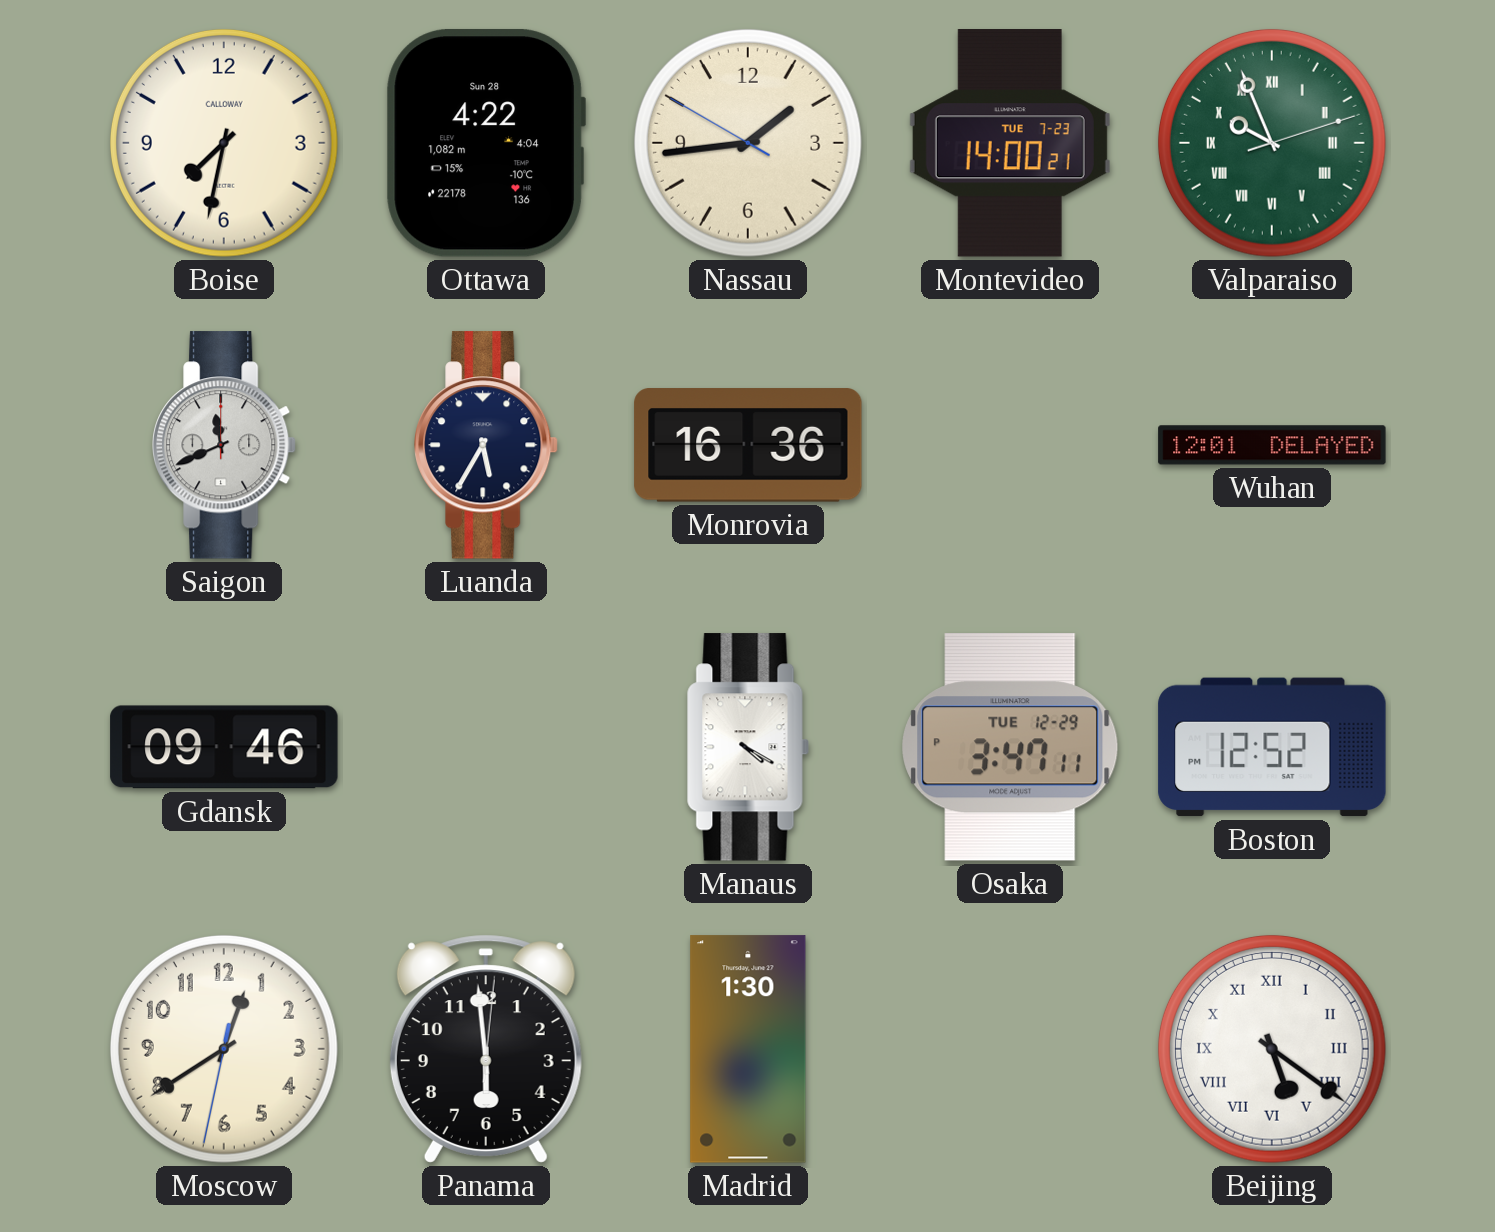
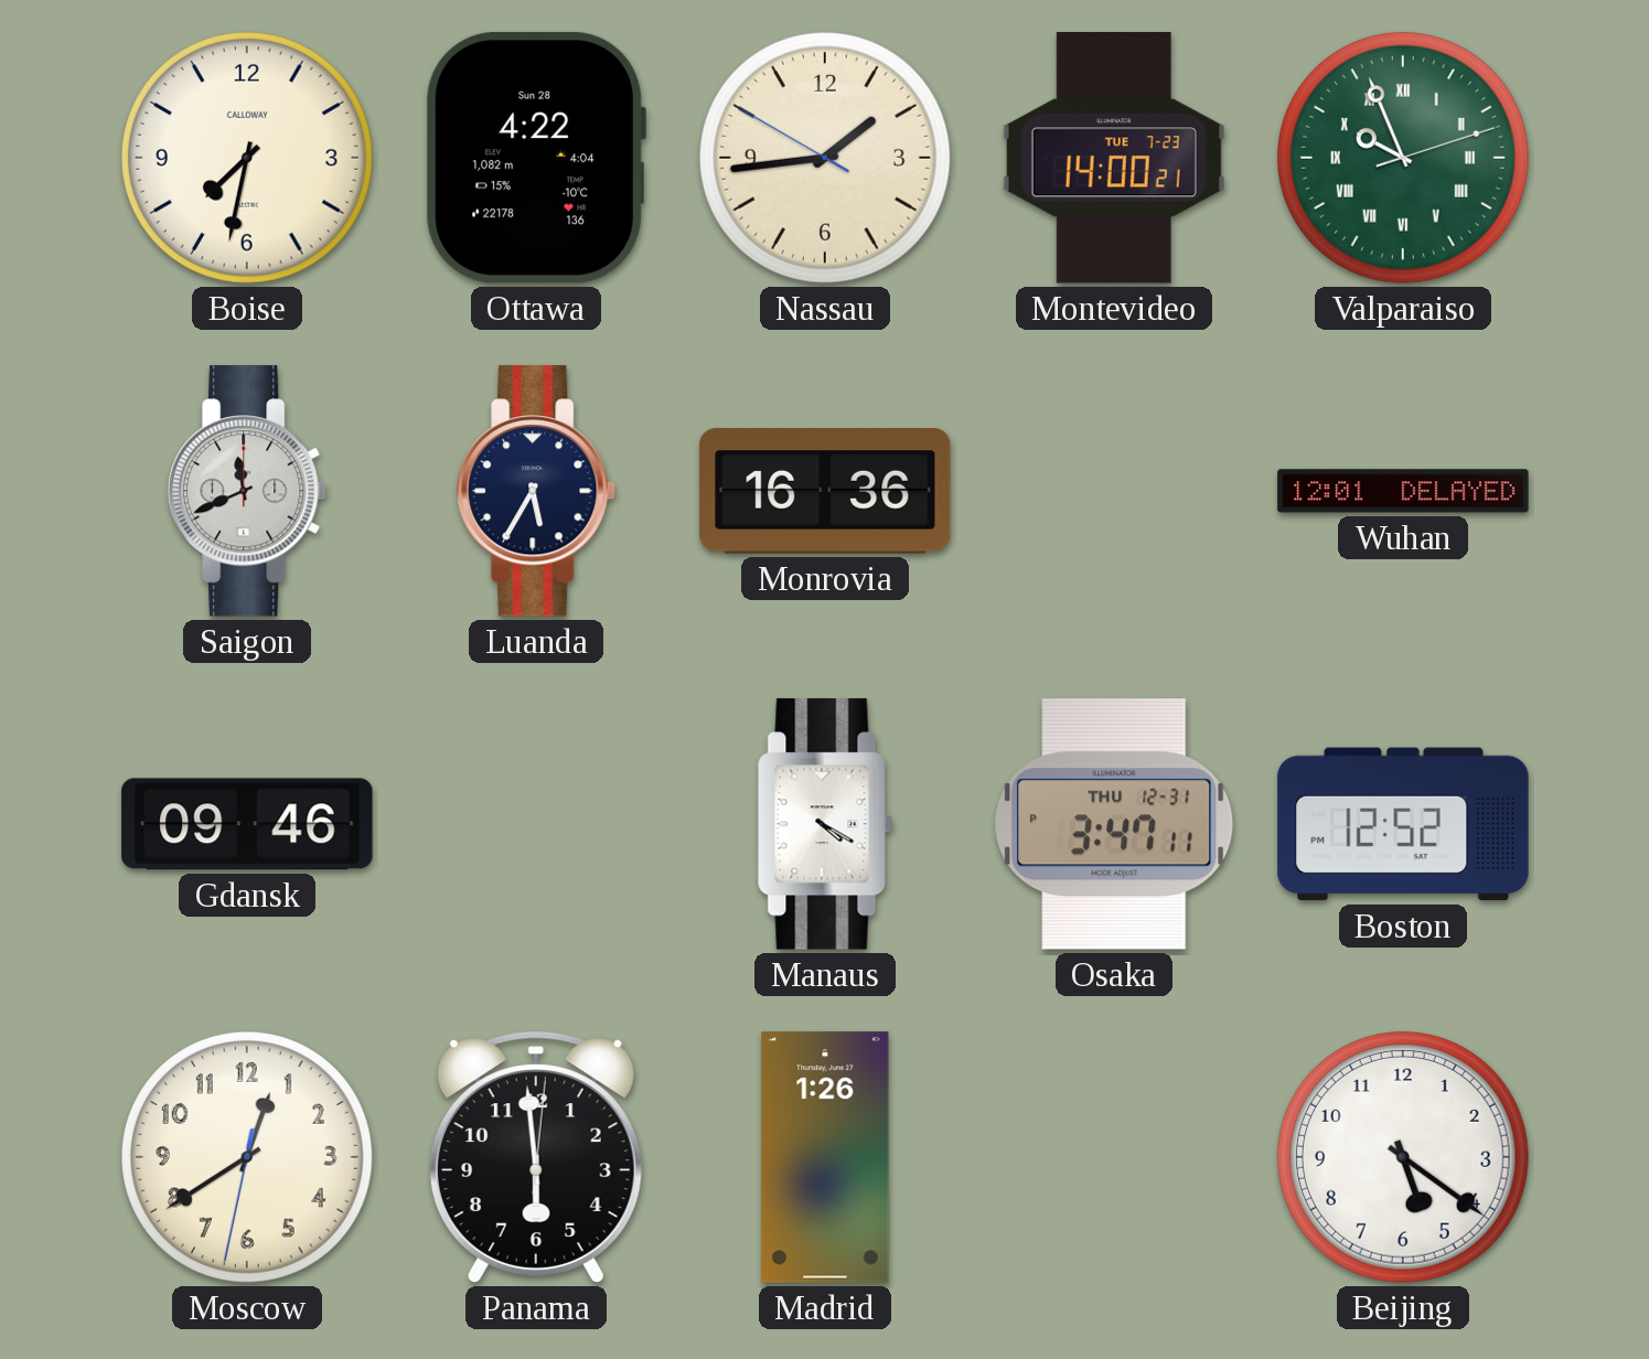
Osaka date: TUE 12-29 -> THU 12-31 (1114, 824)
Madrid: 1:30 -> 1:26 (825, 1157)
Beijing numerals: Roman -> Arabic (1403, 1157)
